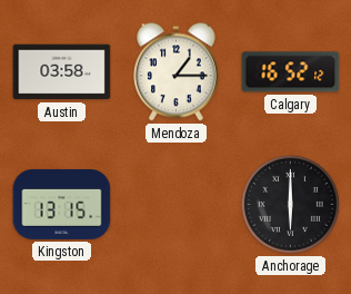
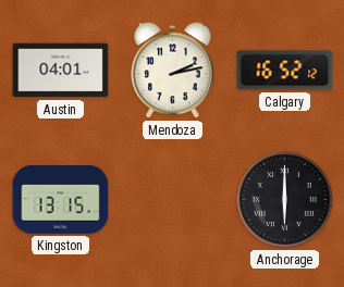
Austin: 03:58 -> 04:01 (61, 71)
Mendoza: 1:15 -> 2:13 (173, 71)
